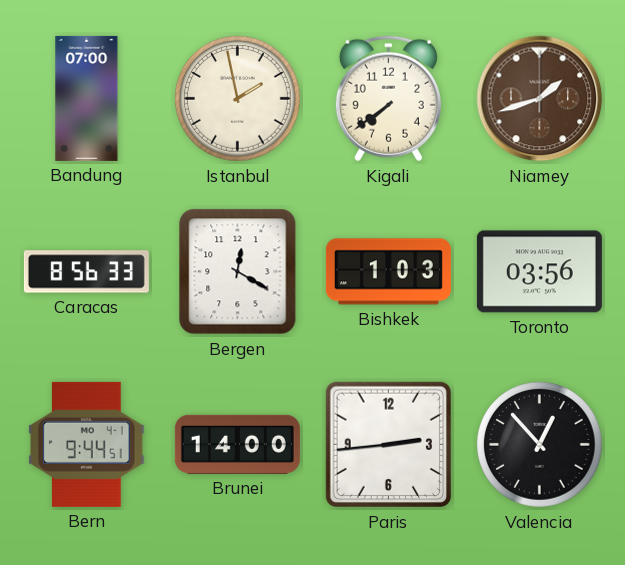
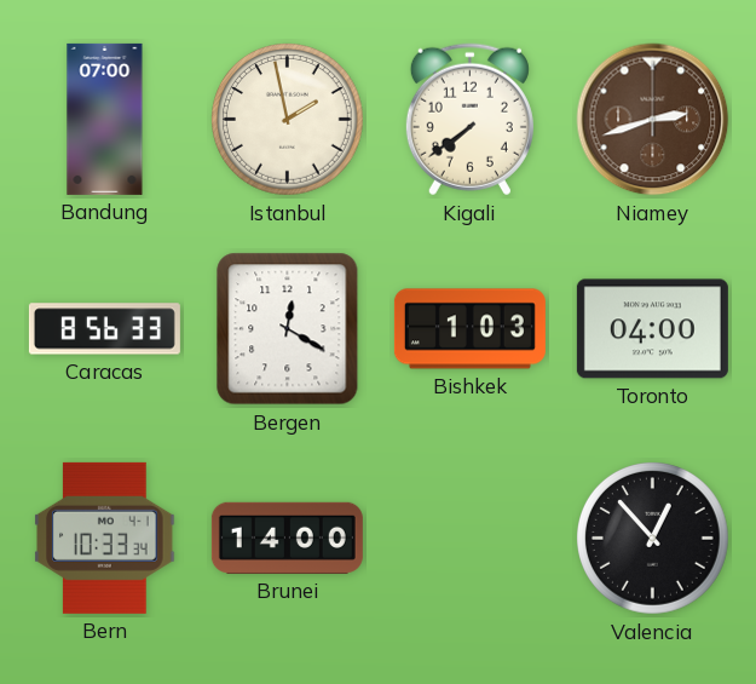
Niamey: 1:42 -> 2:42 (653, 120)
Toronto: 03:56 -> 04:00 (652, 329)
Bern: 9:44 -> 10:33 (105, 538)
Paris: 2:44 -> none (389, 445)
